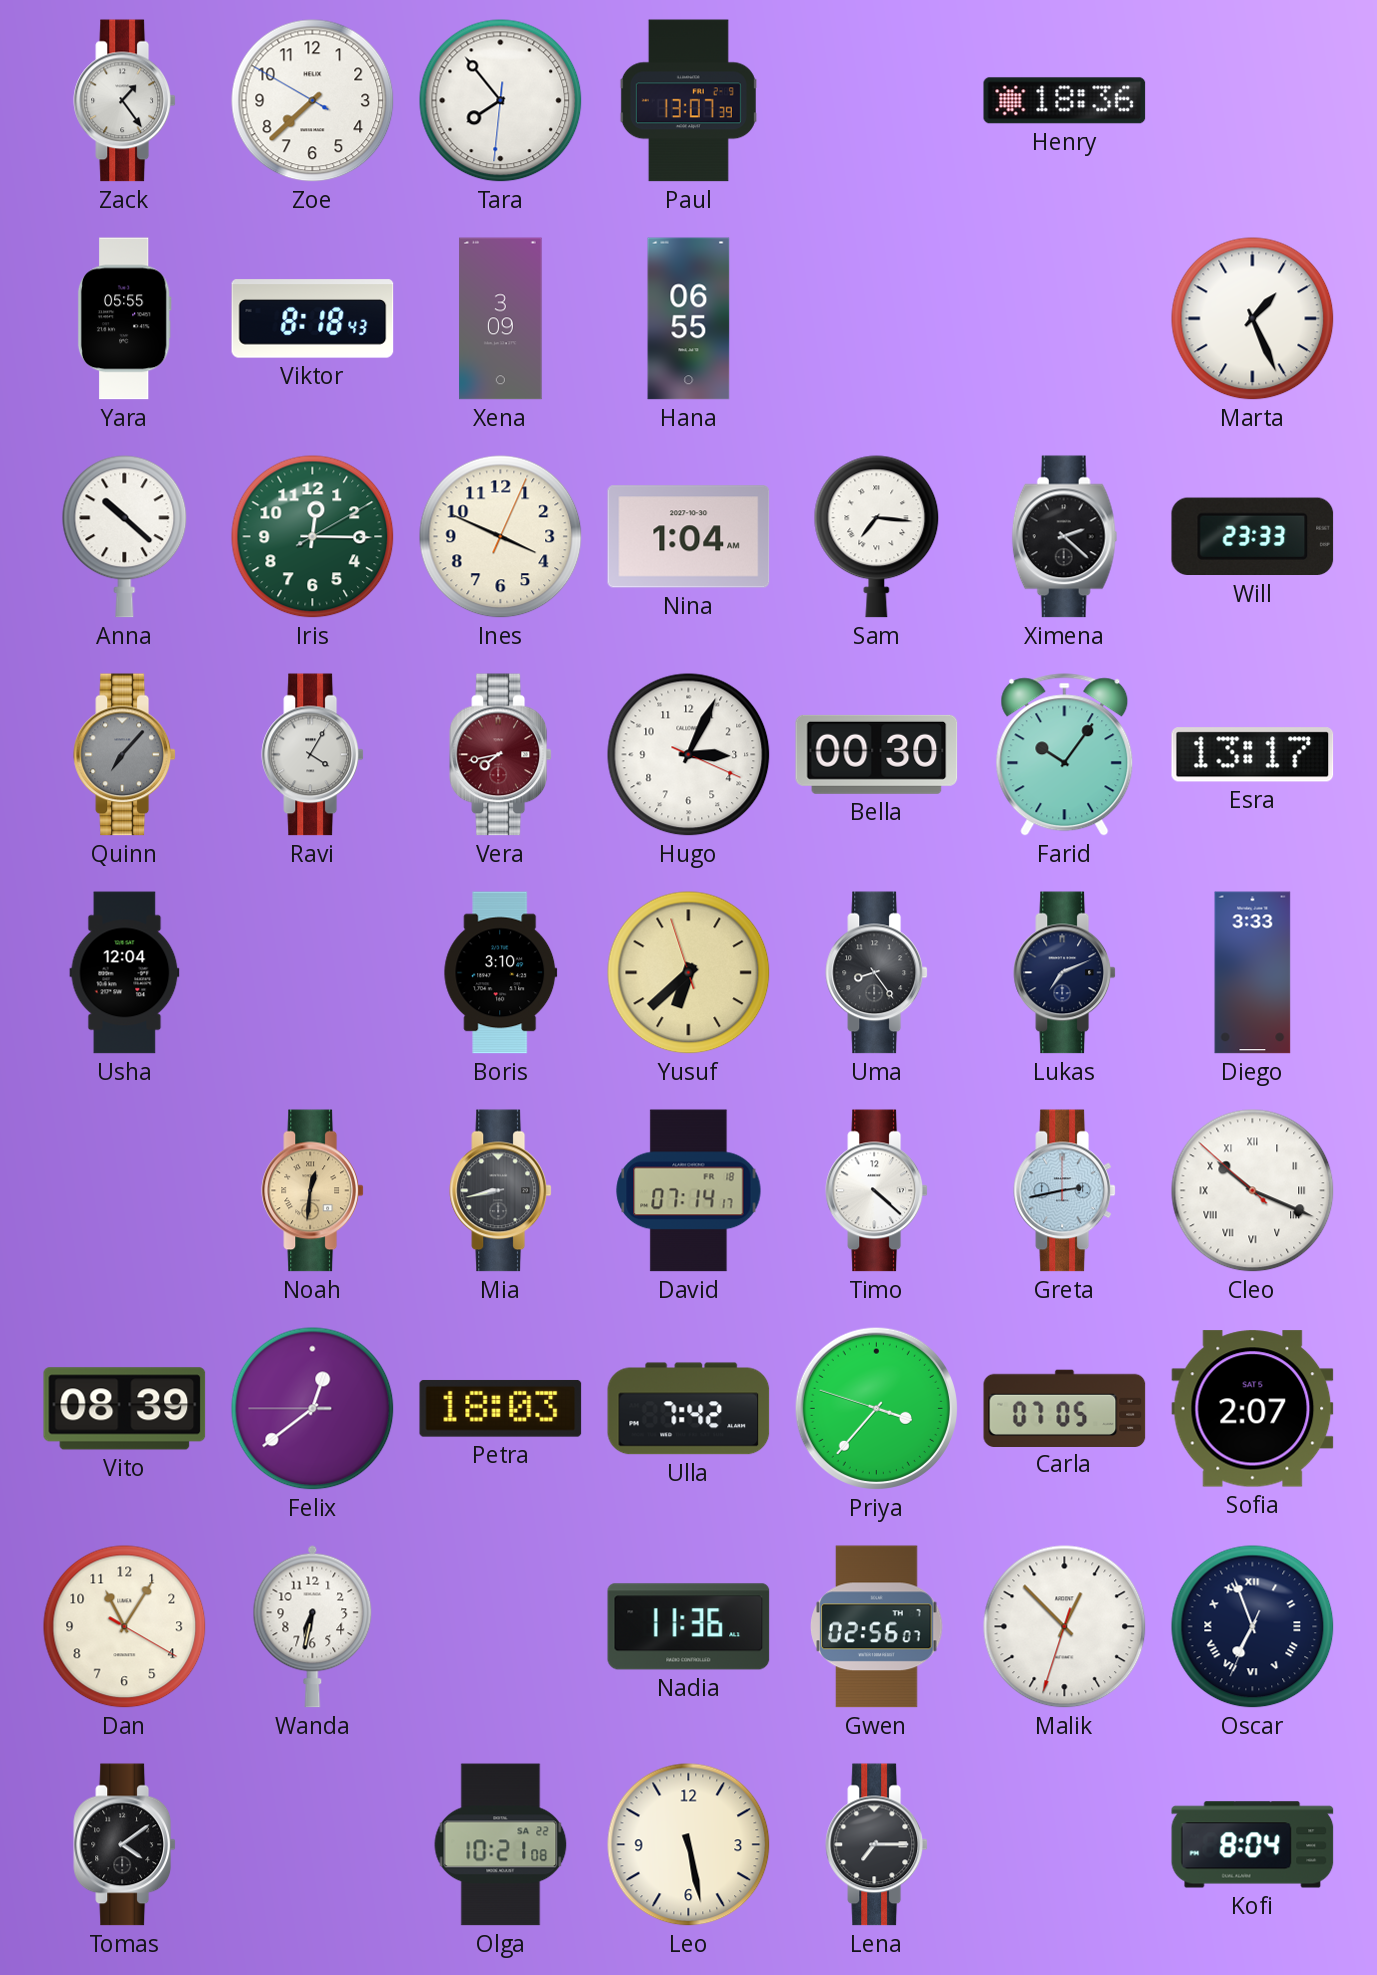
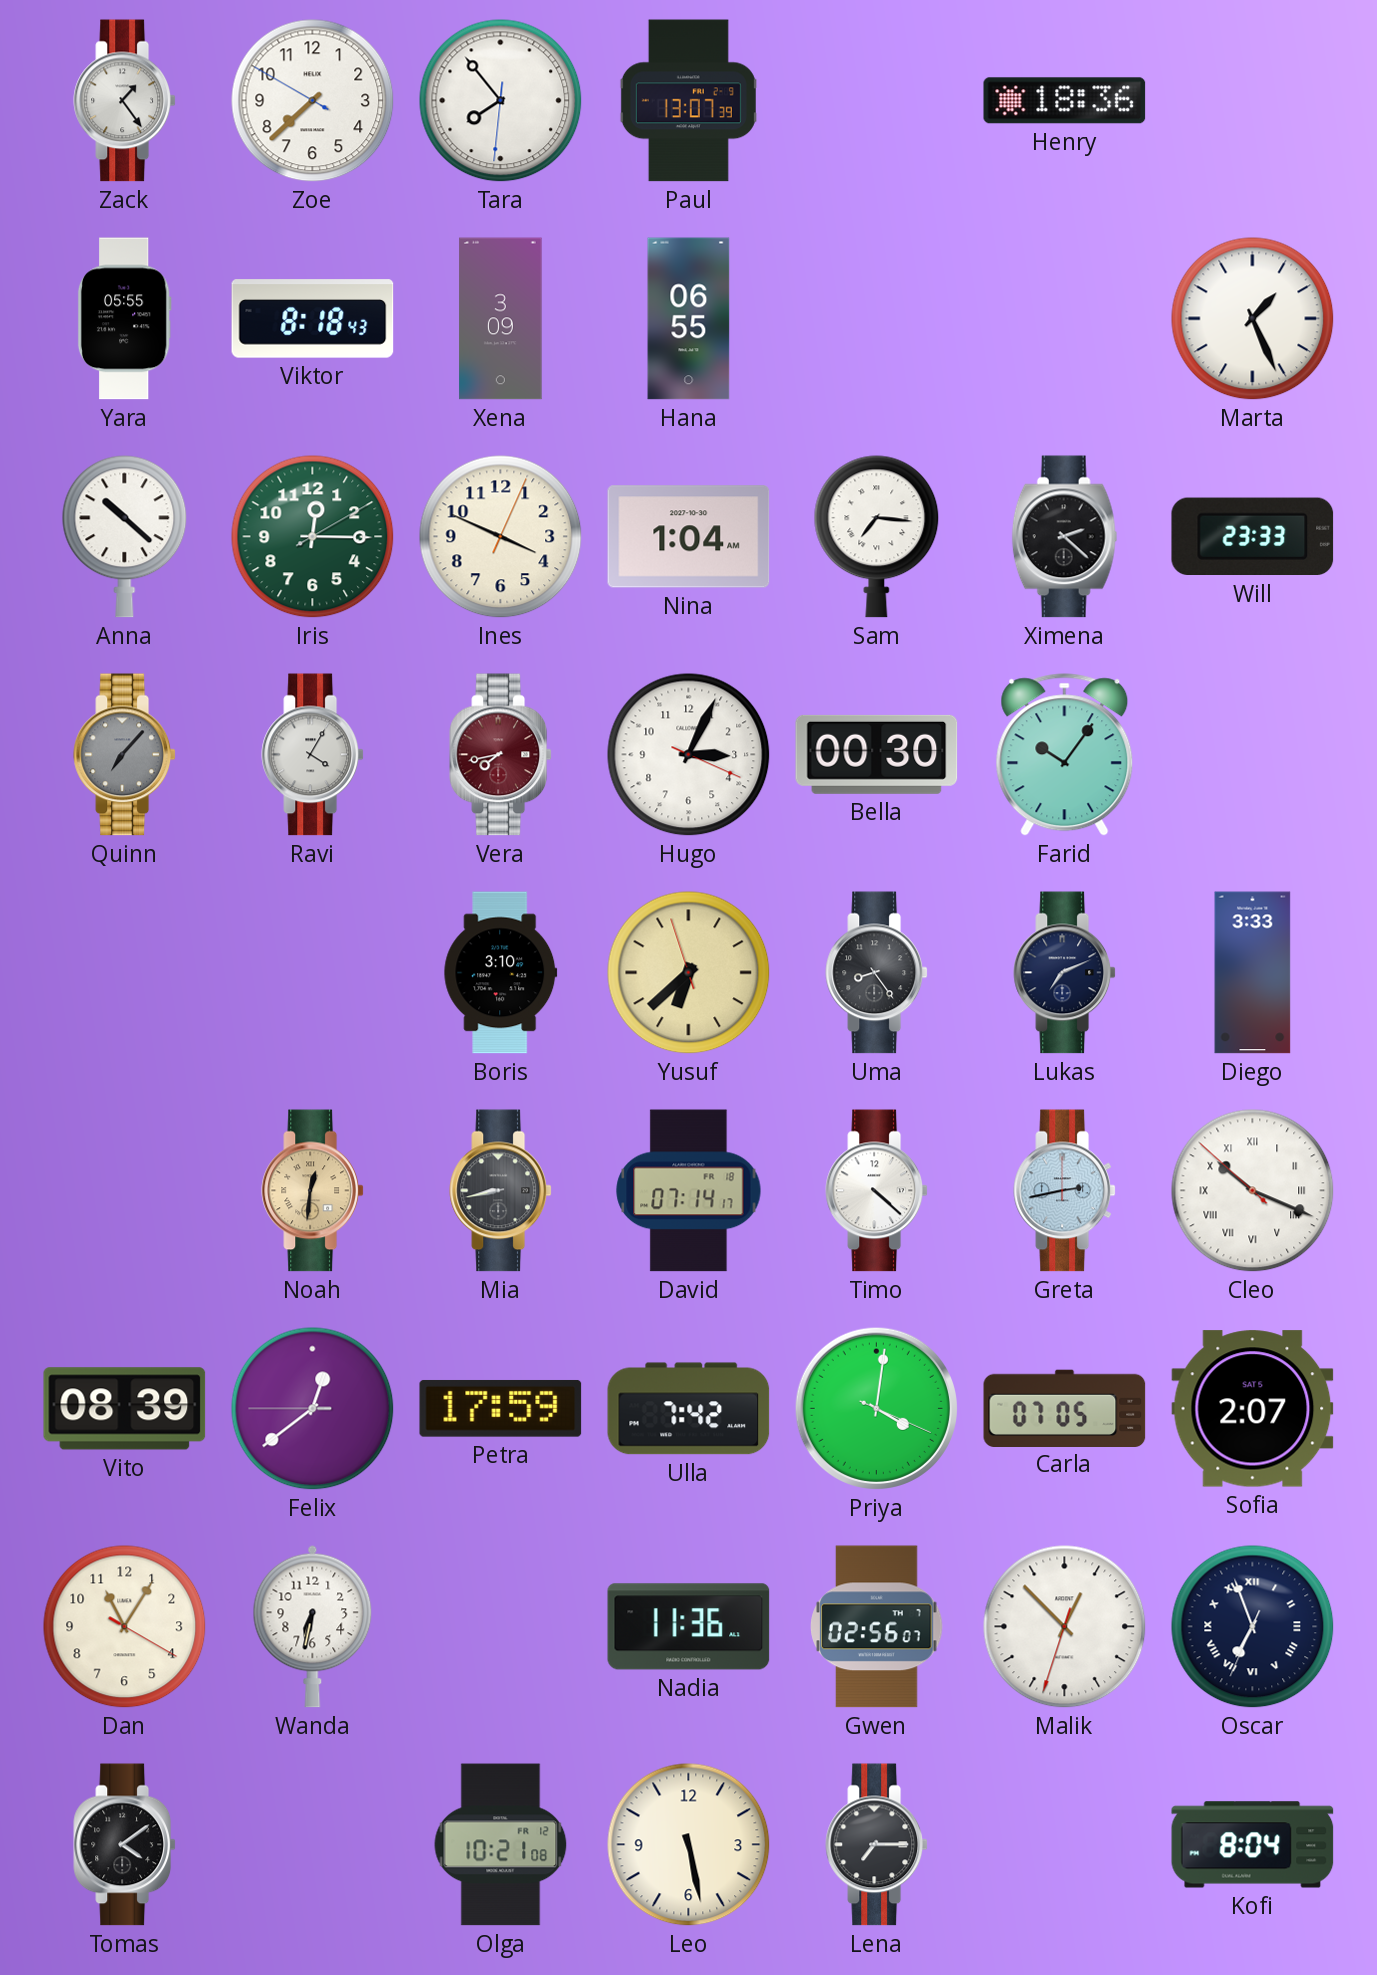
Esra: 13:17 -> none (1253, 755)
Usha: 12:04 -> none (125, 973)
Petra: 18:03 -> 17:59 (501, 1409)
Priya: 3:36 -> 4:01 (876, 1408)
Olga date: SA 22 -> FR 12 (501, 1845)
